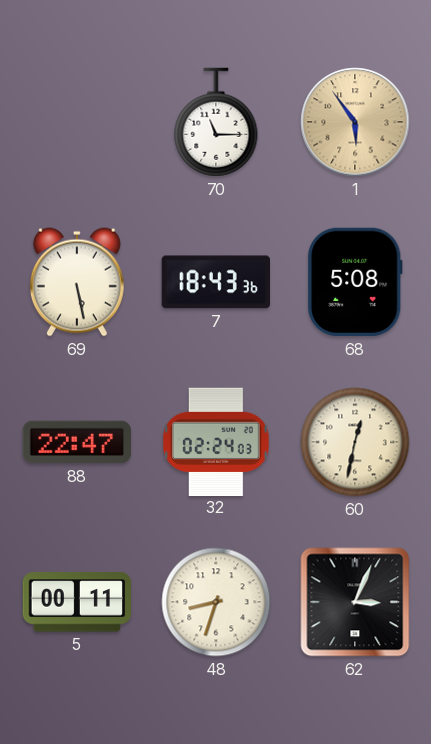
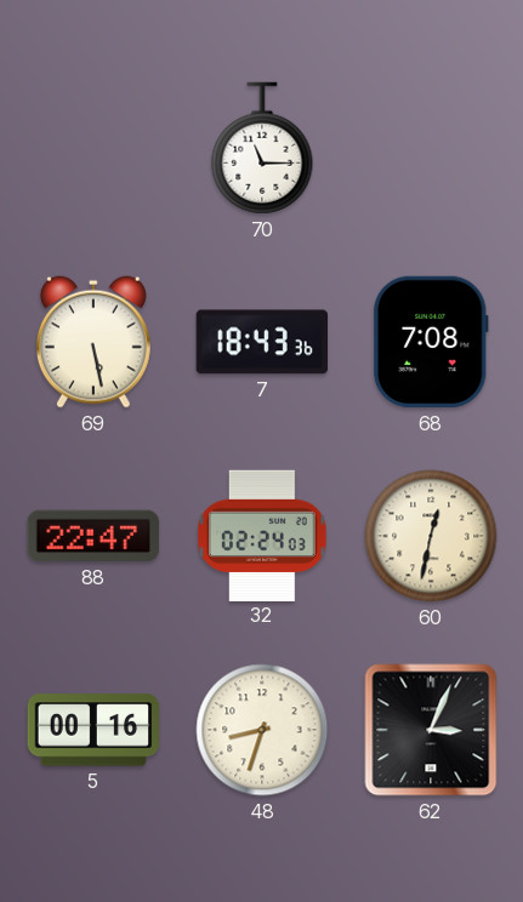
1: 5:54 -> none (355, 122)
68: 5:08 -> 7:08 (431, 342)
5: 00:11 -> 00:16 (93, 730)
